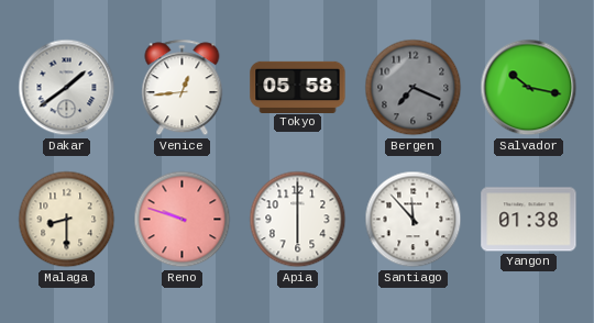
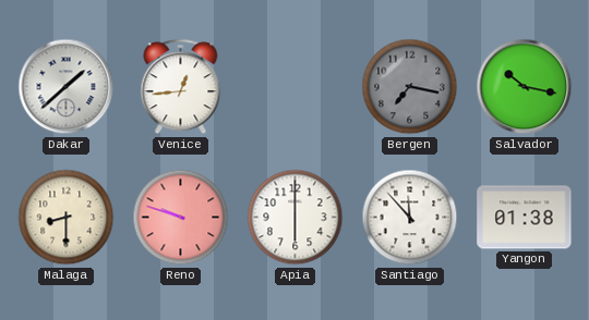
Dakar: 1:39 -> 1:38 (67, 87)
Tokyo: 05:58 -> none (298, 87)
Bergen: 7:19 -> 7:17 (410, 87)
